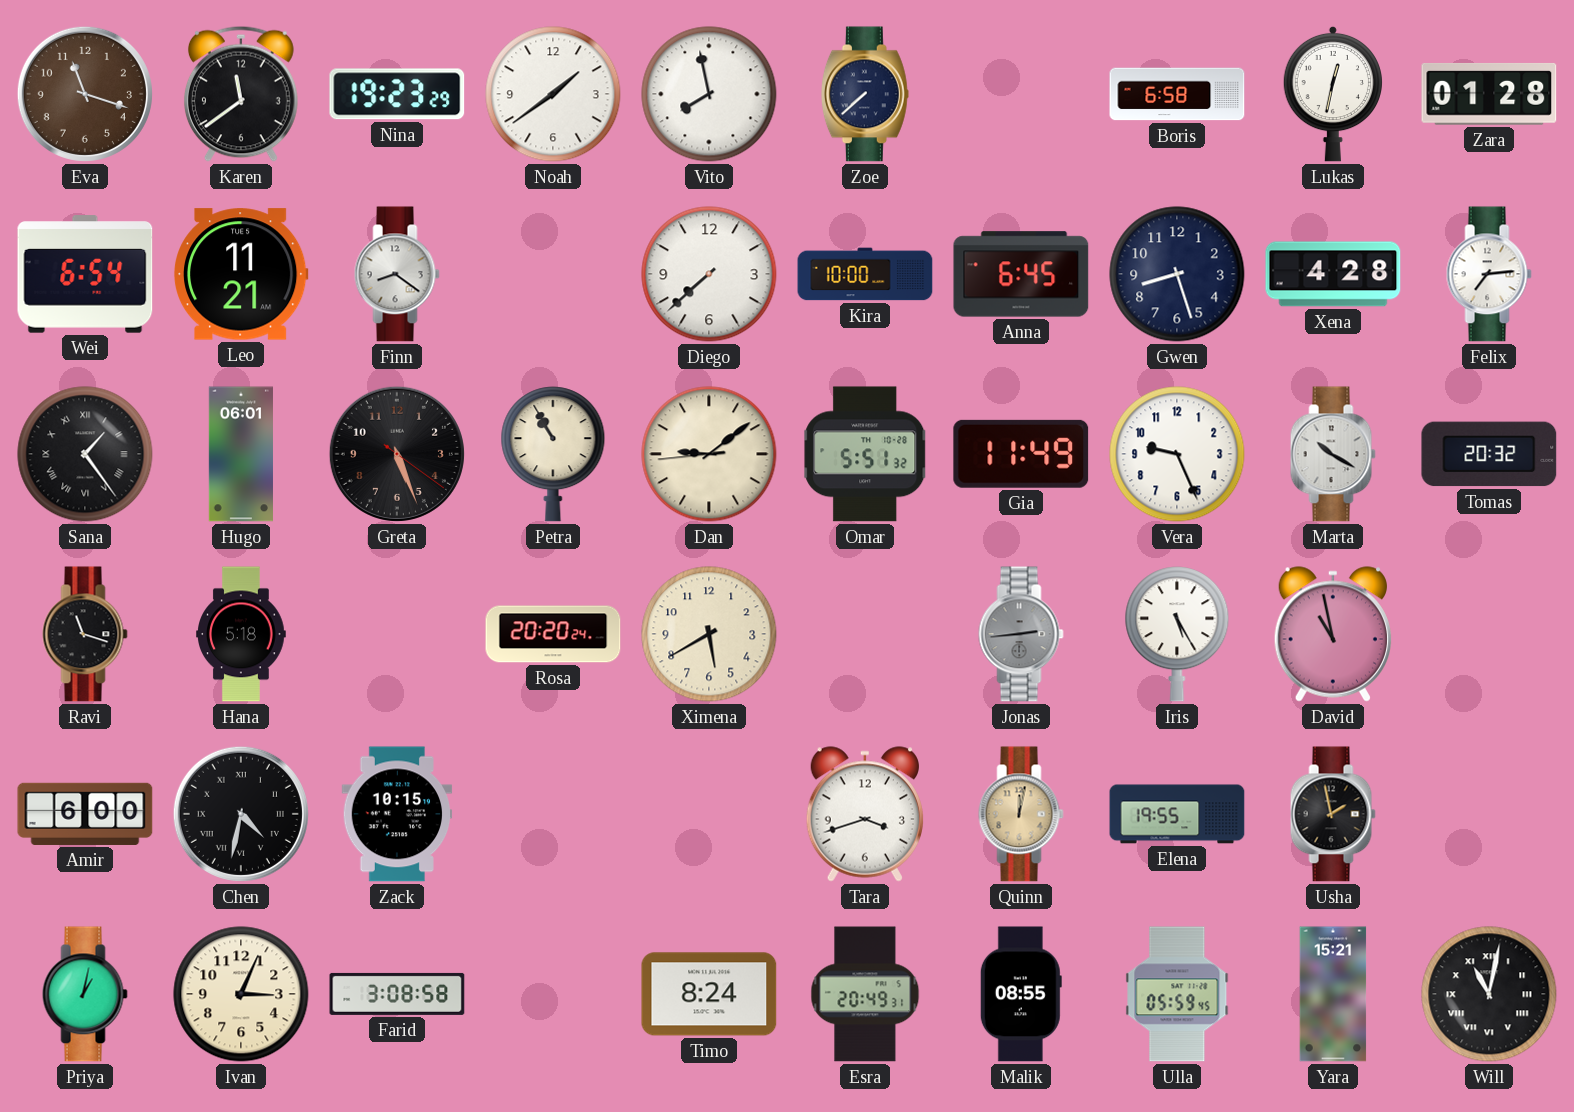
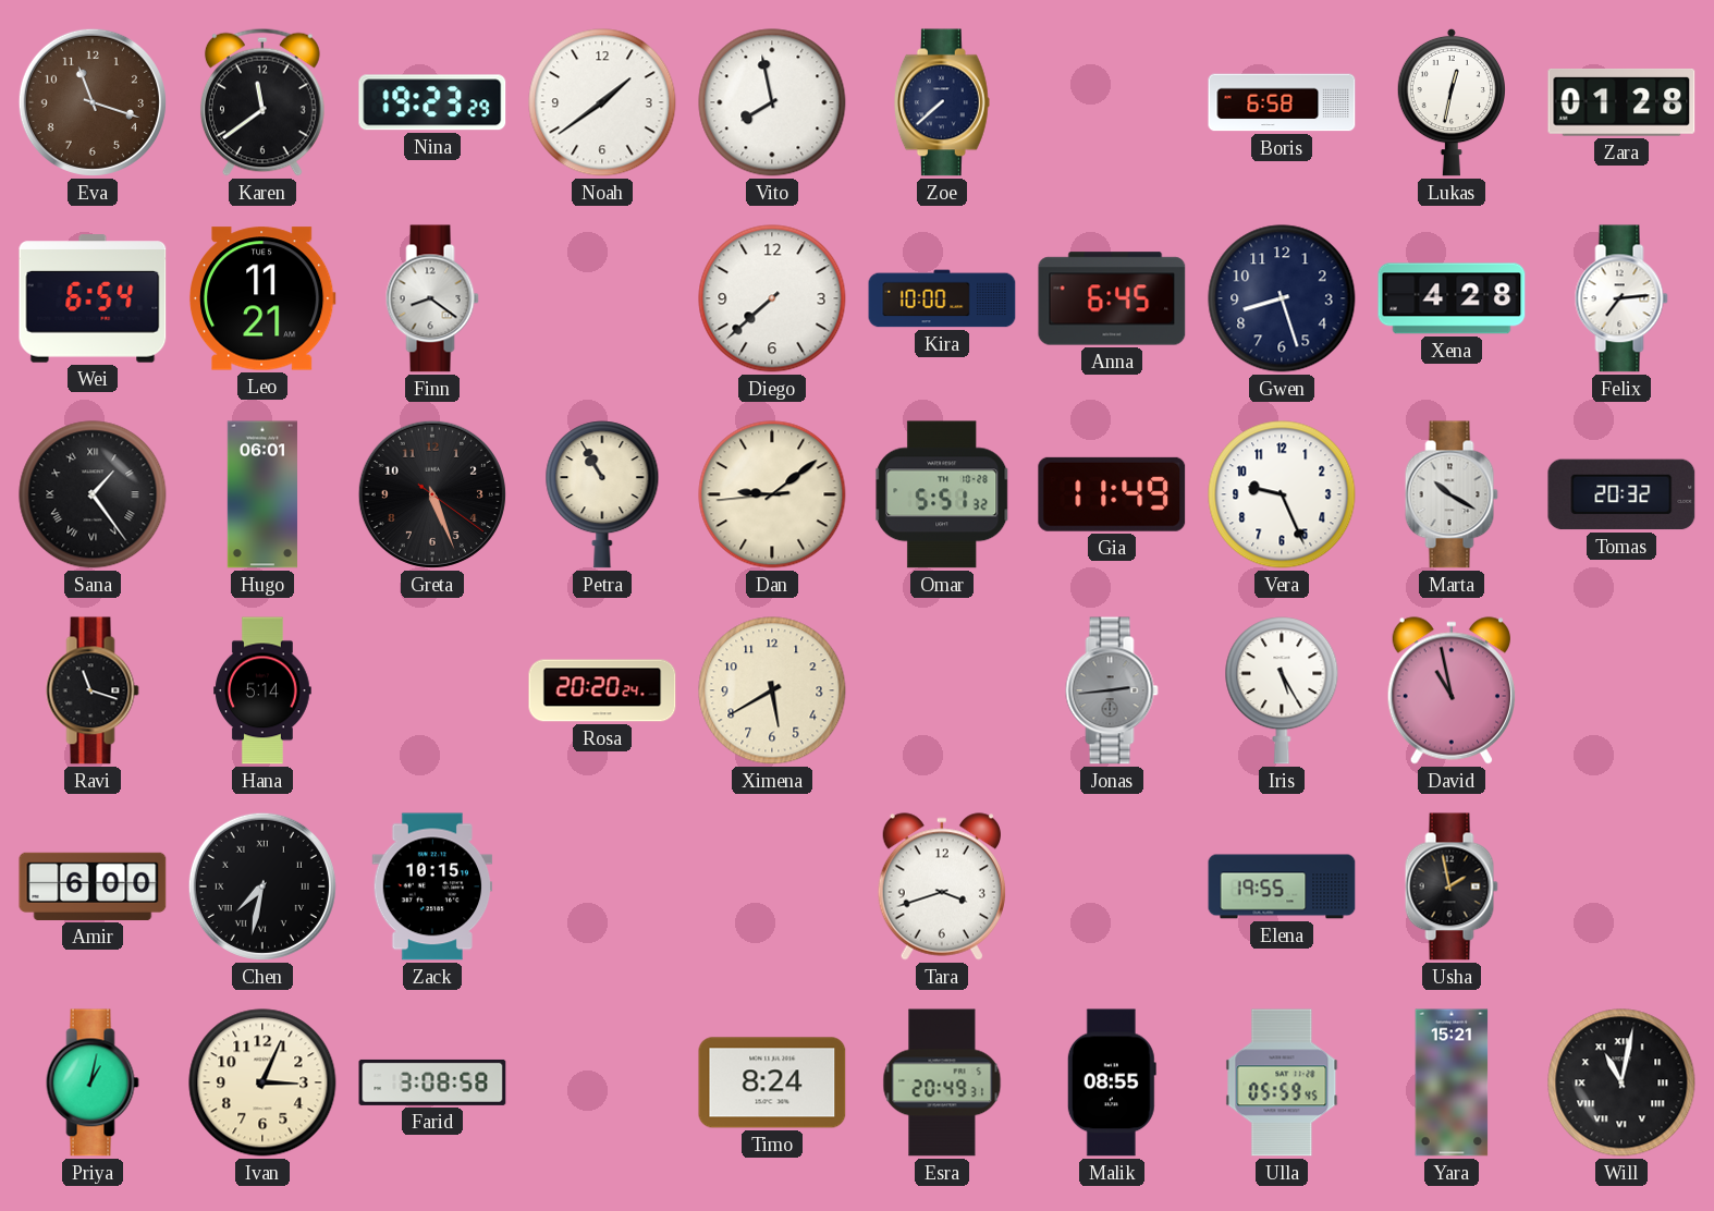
Hana: 5:18 -> 5:14 (262, 690)
Chen: 4:32 -> 7:32 (262, 886)
Quinn: 12:02 -> none (1021, 814)
